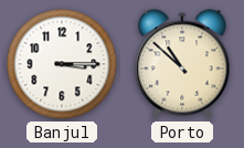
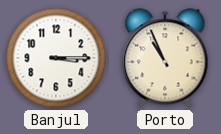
Porto: 10:52 -> 10:56 (165, 58)
